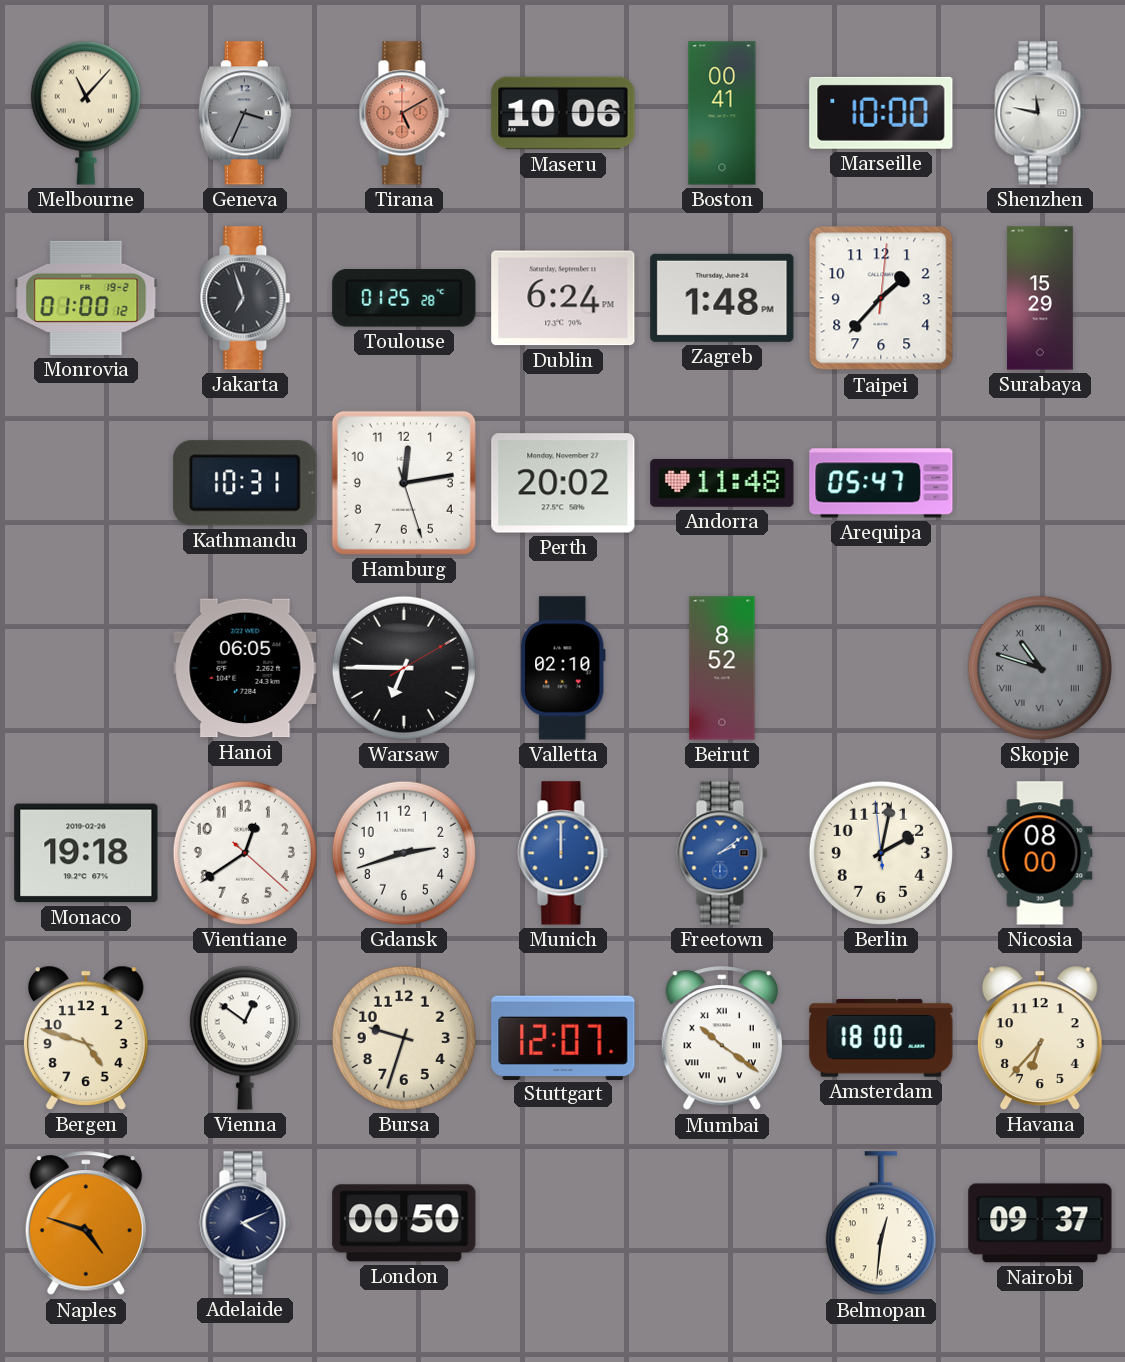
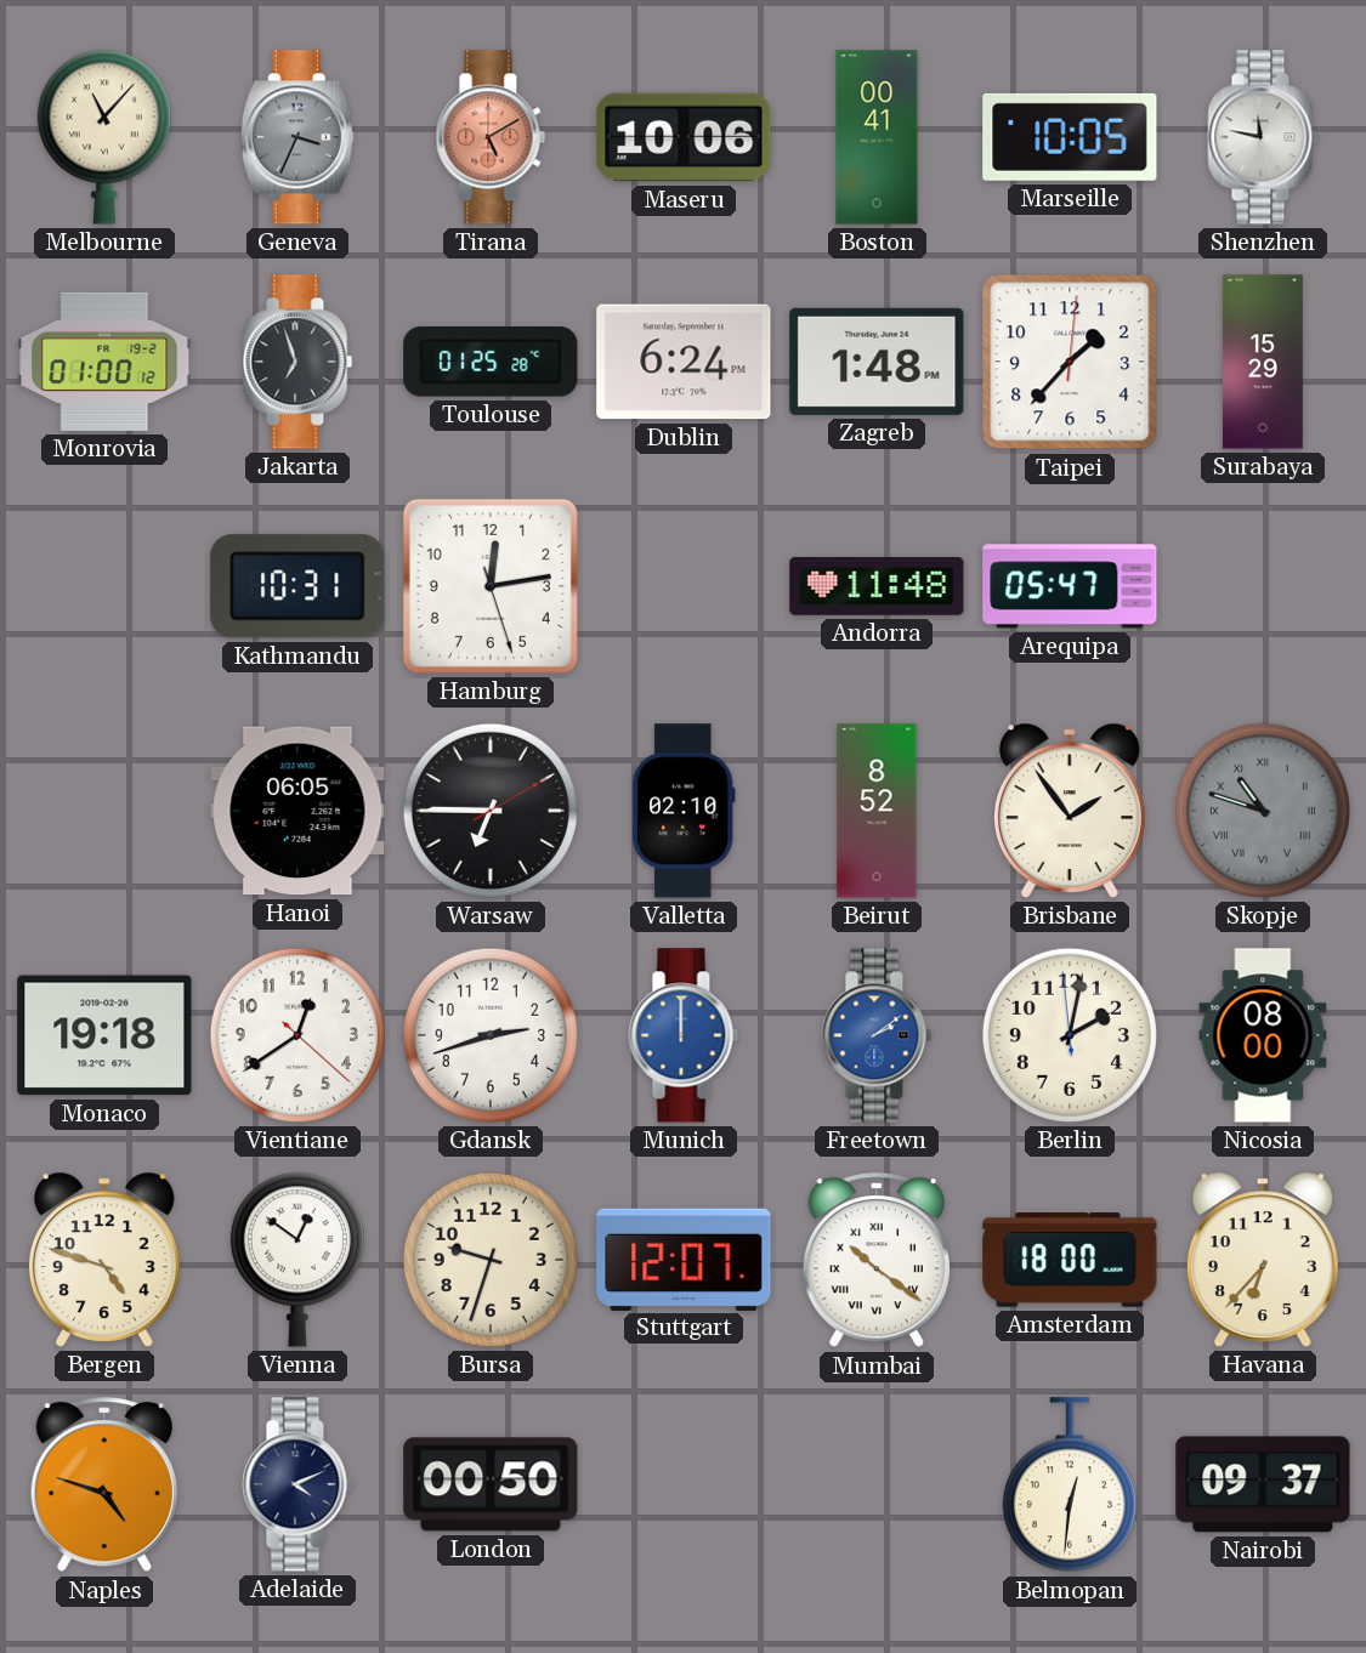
Marseille: 10:00 -> 10:05 (1070, 137)
Perth: 20:02 -> none (563, 483)
Brisbane: none -> 1:54 (1070, 811)
